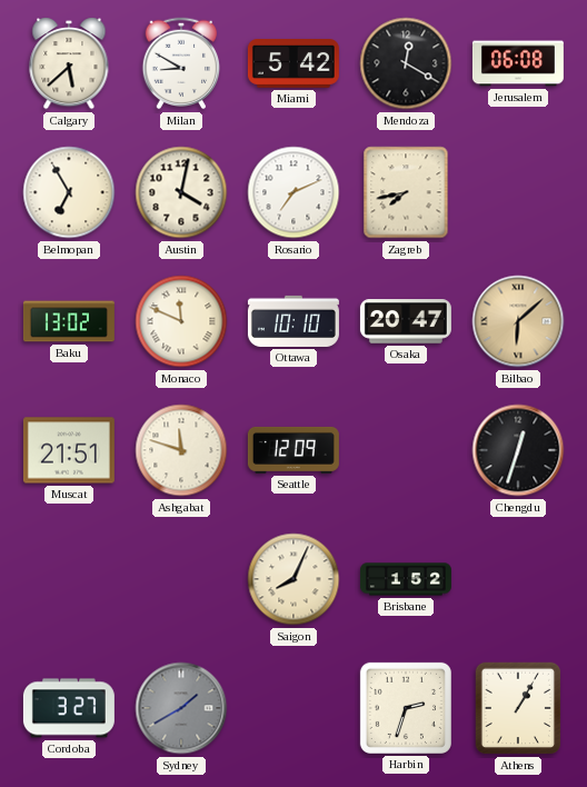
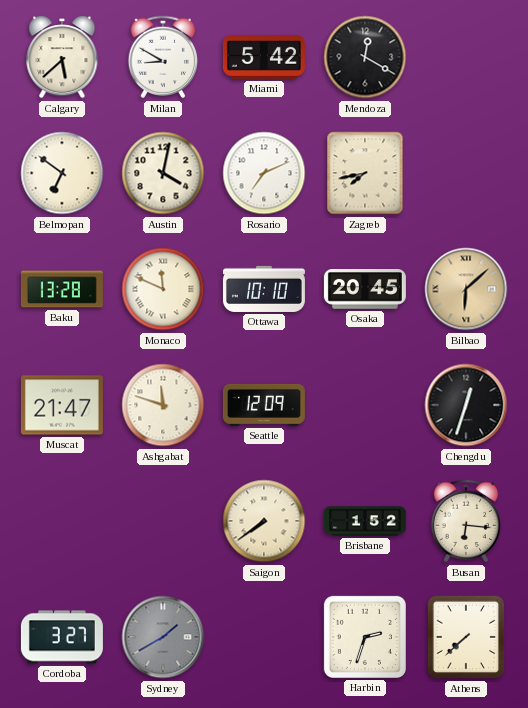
Jerusalem: 06:08 -> none (518, 63)
Belmopan: 6:55 -> 6:51 (62, 173)
Baku: 13:02 -> 13:28 (62, 289)
Osaka: 20:47 -> 20:45 (365, 289)
Muscat: 21:51 -> 21:47 (62, 405)
Saigon: 8:04 -> 7:39 (264, 521)
Busan: none -> 6:16 (466, 521)
Athens: 1:05 -> 7:38 (466, 637)
